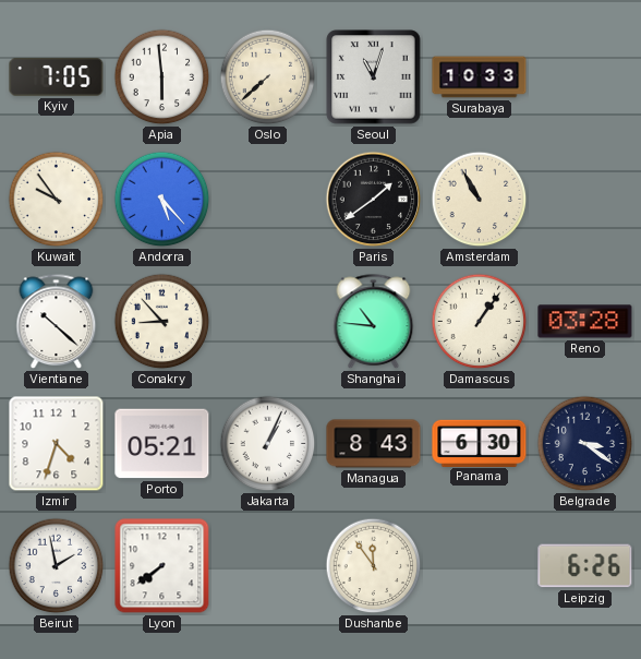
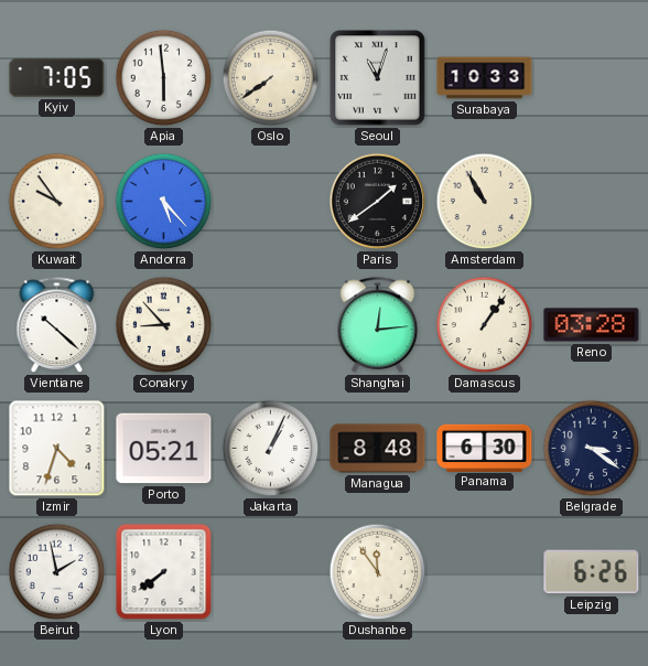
Oslo: 7:38 -> 7:39 (271, 78)
Shanghai: 10:46 -> 12:14 (378, 325)
Managua: 8:43 -> 8:48 (378, 449)
